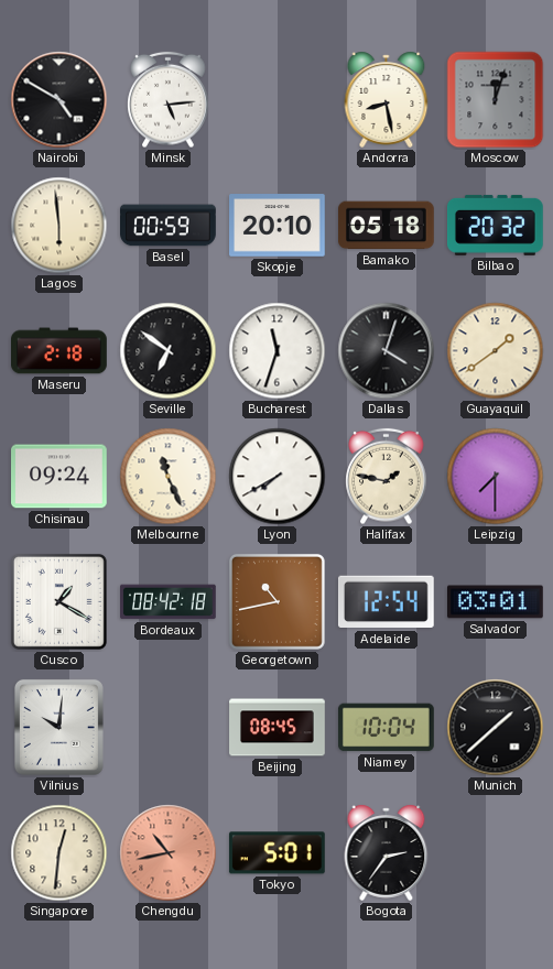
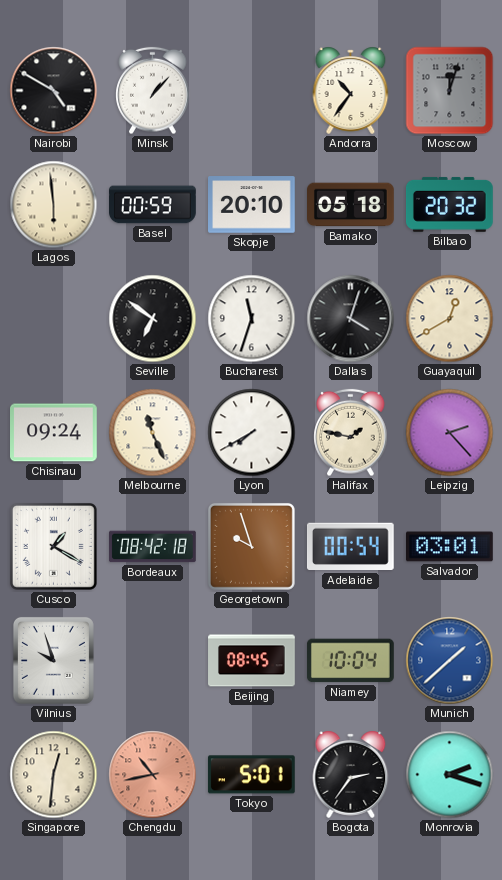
Minsk: 5:14 -> 1:07 (153, 91)
Andorra: 8:28 -> 10:36 (351, 90)
Maseru: 2:18 -> none (59, 351)
Guayaquil: 1:39 -> 12:40 (450, 319)
Leipzig: 7:30 -> 2:23 (450, 433)
Georgetown: 10:43 -> 9:57 (251, 546)
Adelaide: 12:54 -> 00:54 (350, 547)
Vilnius: 10:01 -> 9:57 (53, 660)
Munich dial: black -> blue (450, 661)
Monrovia: none -> 2:18 (450, 775)
